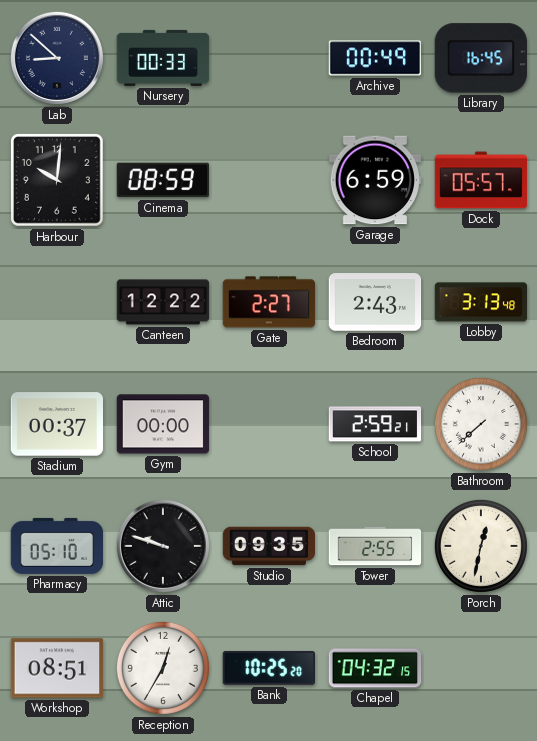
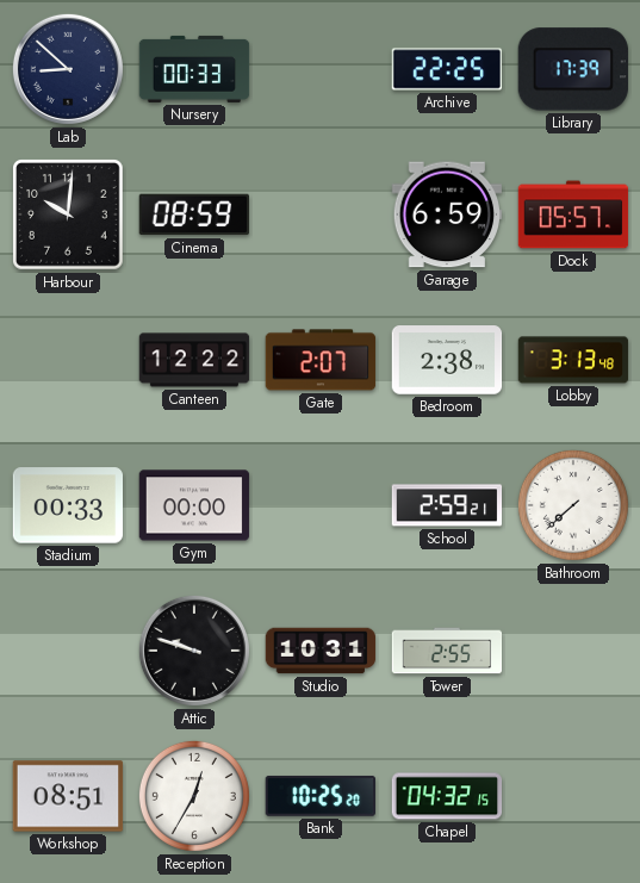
Archive: 00:49 -> 22:25 (447, 69)
Library: 16:45 -> 17:39 (573, 69)
Gate: 2:27 -> 2:07 (321, 360)
Bedroom: 2:43 -> 2:38 (447, 360)
Stadium: 00:37 -> 00:33 (68, 505)
Pharmacy: 05:10 -> none (57, 546)
Studio: 09:35 -> 10:31 (321, 651)
Porch: 12:32 -> none (481, 546)
